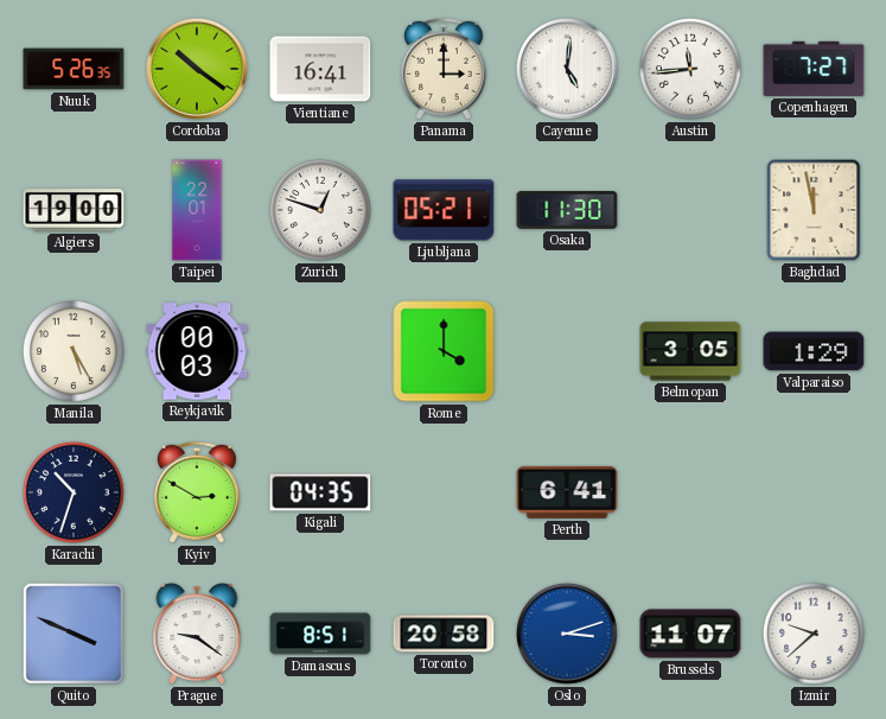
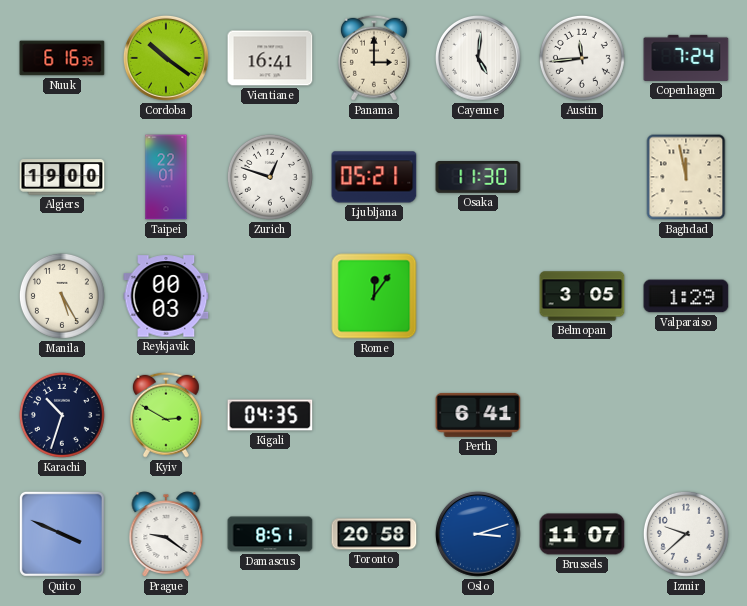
Nuuk: 5:26 -> 6:16 (62, 58)
Copenhagen: 7:27 -> 7:24 (686, 58)
Rome: 4:00 -> 12:06 (374, 296)
